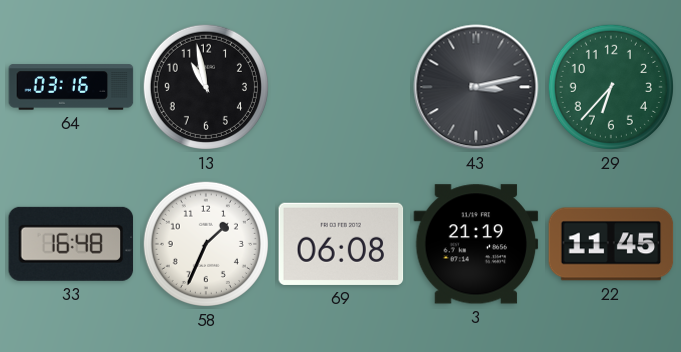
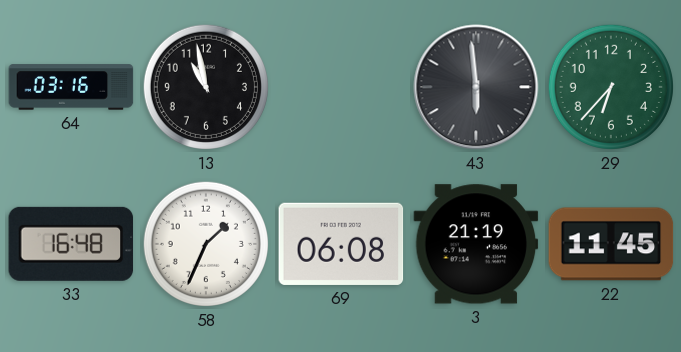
43: 3:13 -> 5:59 (476, 87)
